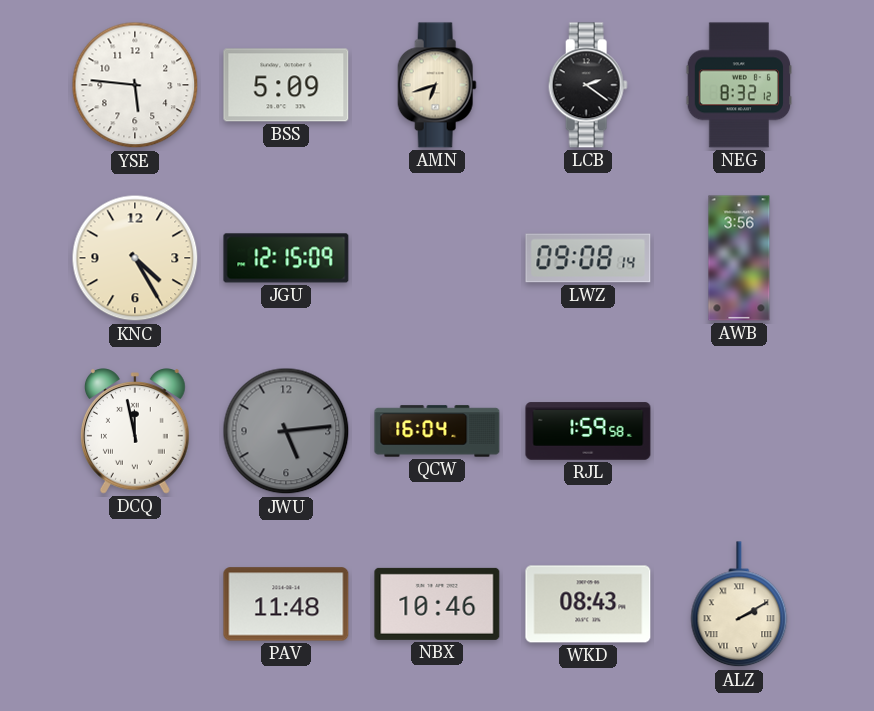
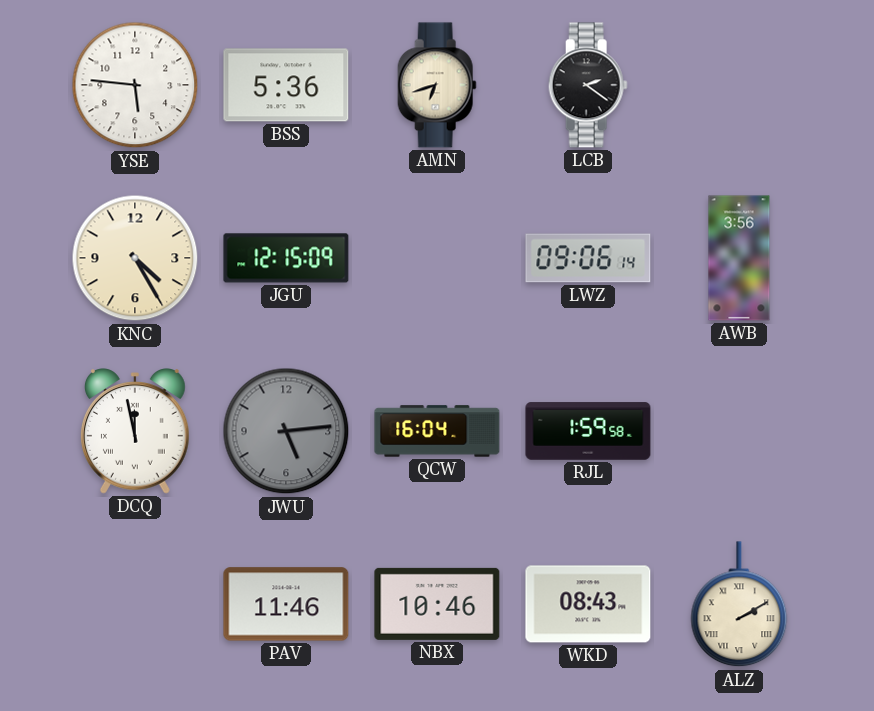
BSS: 5:09 -> 5:36 (286, 85)
NEG: 8:32 -> none (738, 85)
LWZ: 09:08 -> 09:06 (588, 258)
PAV: 11:48 -> 11:46 (286, 604)
